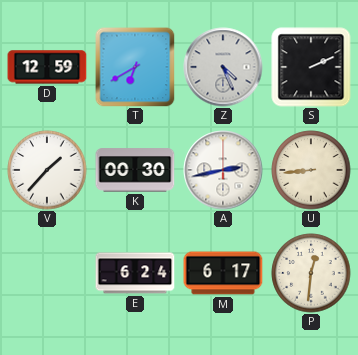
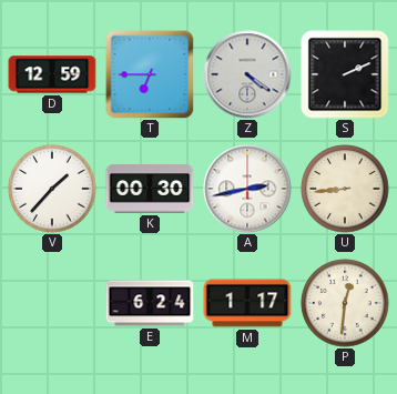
T: 6:40 -> 6:45 (150, 74)
Z: 4:26 -> 4:21 (247, 74)
M: 6:17 -> 1:17 (247, 303)
